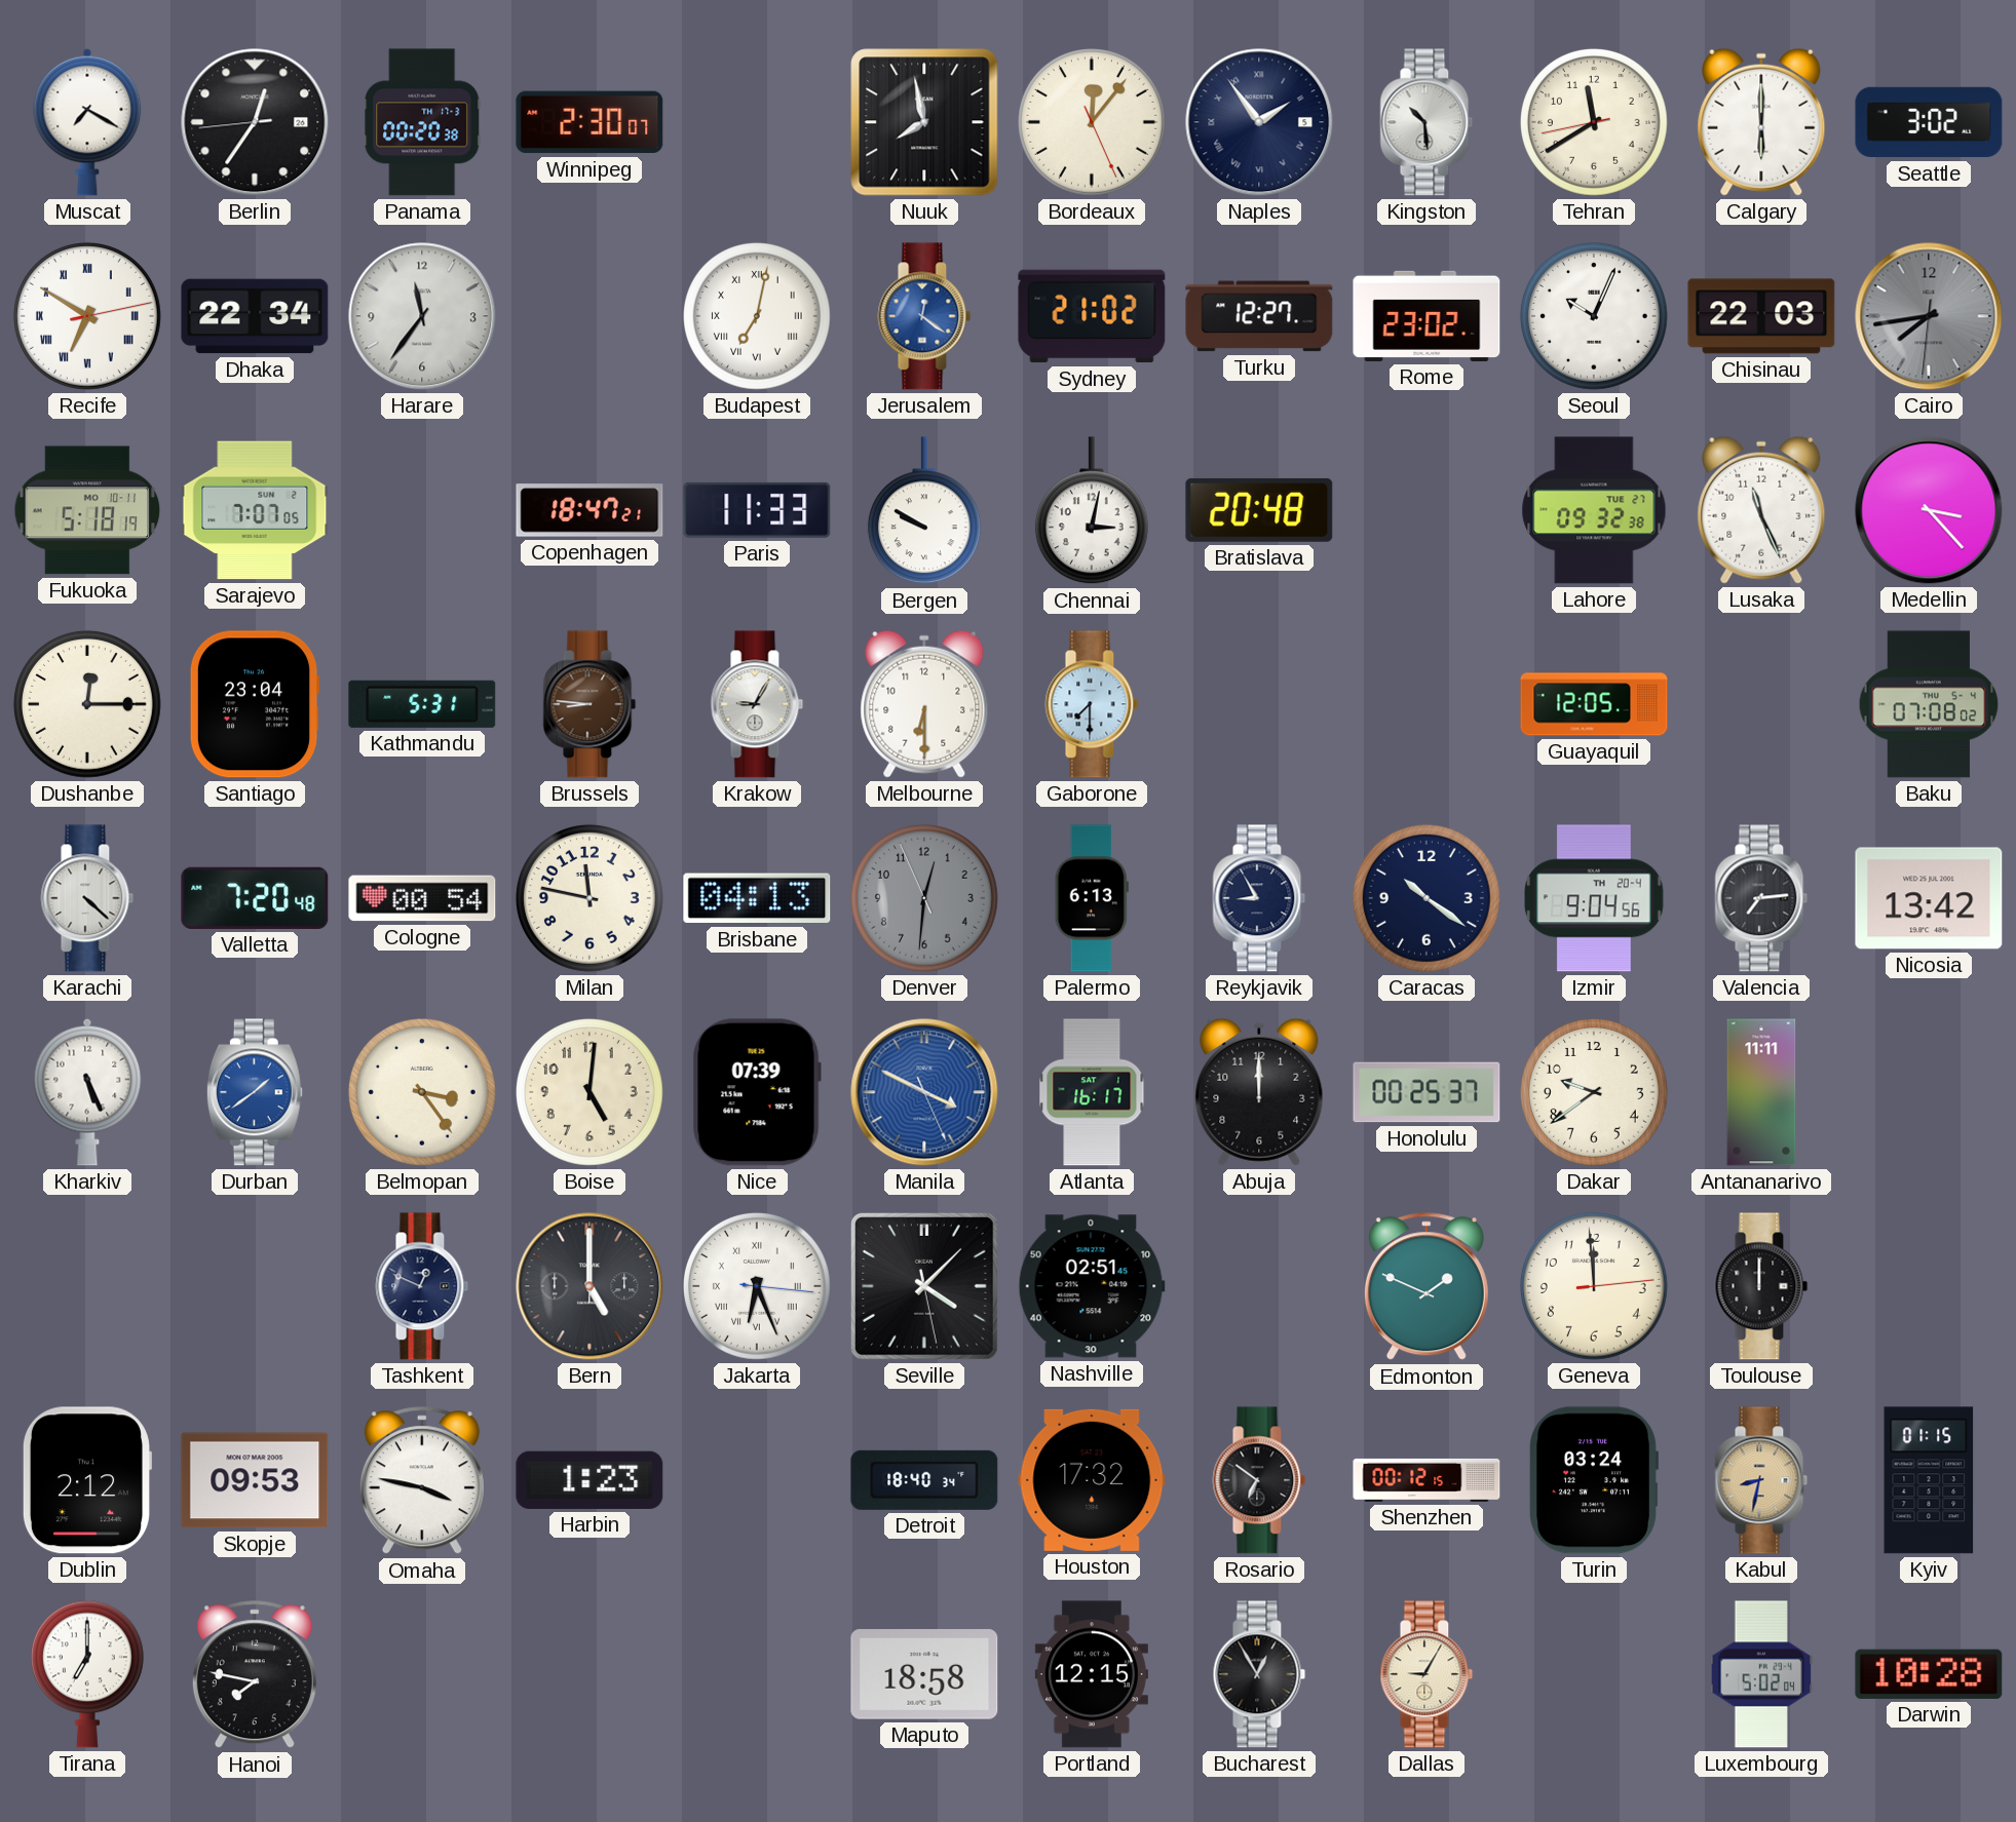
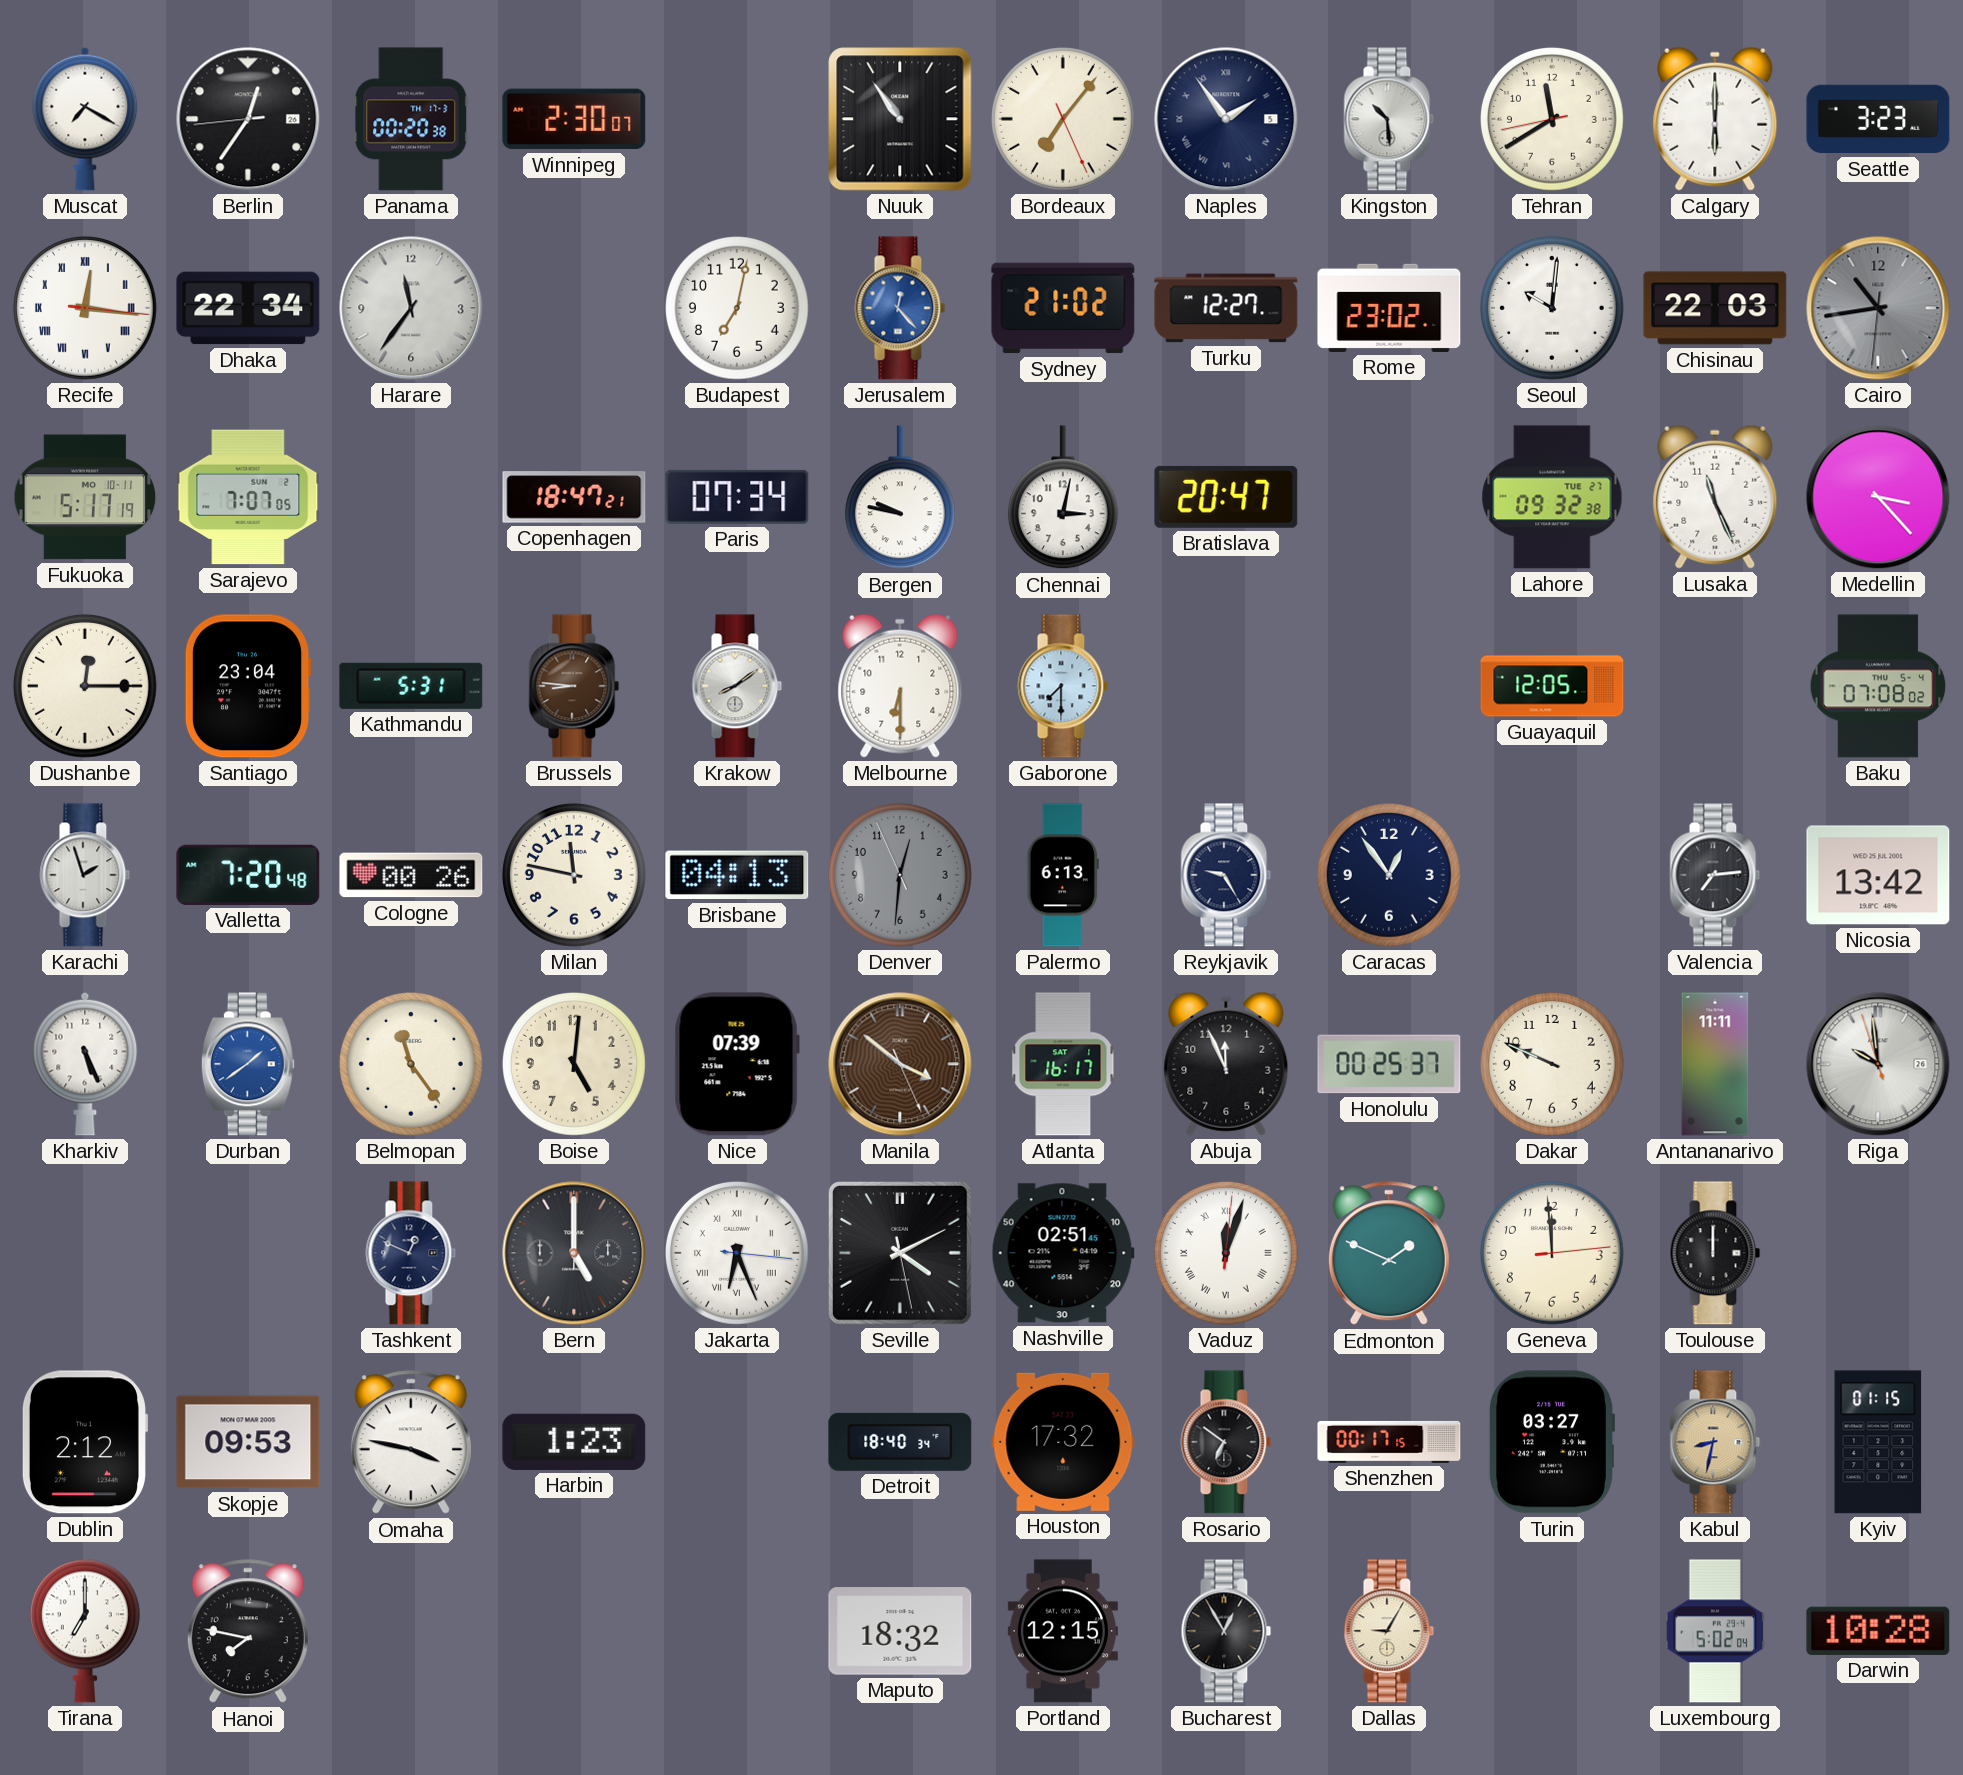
Nuuk: 7:58 -> 10:54 (900, 119)
Bordeaux: 12:06 -> 7:06 (1063, 119)
Seattle: 3:02 -> 3:23 (1878, 119)
Recife: 6:50 -> 12:16 (85, 308)
Budapest numerals: Roman -> Arabic (737, 308)
Jerusalem: 12:21 -> 12:23 (900, 308)
Seoul: 10:04 -> 10:01 (1552, 308)
Cairo: 7:43 -> 10:43 (1878, 308)
Fukuoka: 5:18 -> 5:17 (85, 497)
Paris: 11:33 -> 07:34 (737, 497)
Bergen: 9:50 -> 9:47 (900, 498)
Bratislava: 20:48 -> 20:47 (1226, 497)
Krakow: 9:05 -> 8:09 (737, 686)
Karachi: 4:22 -> 1:57 (85, 875)
Cologne: 00:54 -> 00:26 (411, 875)
Reykjavik: 8:55 -> 9:25 (1226, 875)
Caracas: 10:21 -> 12:54 (1389, 875)
Izmir: 9:04 -> none (1594, 898)
Belmopan: 3:24 -> 11:24 (411, 1064)
Manila: 3:49 -> 3:51 (900, 1064)
Manila dial: blue -> brown (900, 1064)
Abuja: 12:00 -> 11:56 (1226, 1064)
Dakar: 9:39 -> 9:49 (1552, 1064)
Riga: none -> 9:58 (1878, 1064)
Seville: 4:07 -> 4:10 (900, 1253)
Vaduz: none -> 12:03 (1226, 1253)
Shenzhen: 00:12 -> 00:17 (1389, 1442)
Turin: 03:24 -> 03:27 (1551, 1442)
Maputo: 18:58 -> 18:32 (900, 1631)
